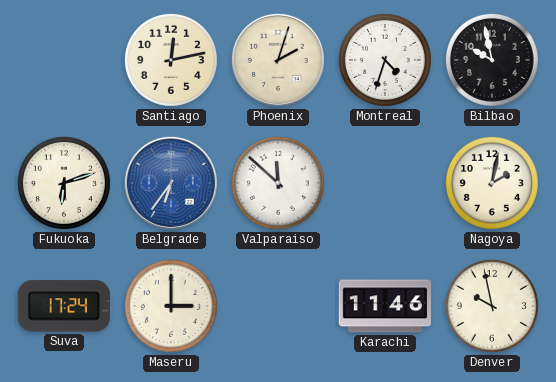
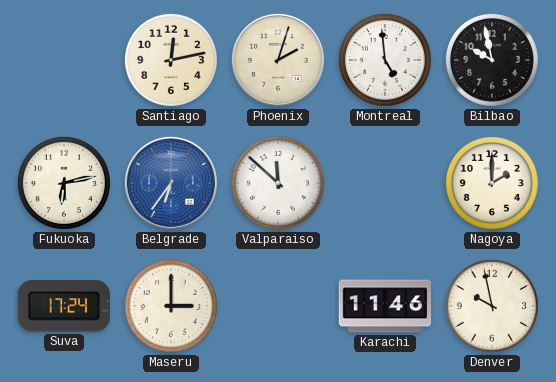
Montreal: 4:33 -> 4:59 (385, 60)
Fukuoka: 6:12 -> 6:13 (64, 183)
Nagoya: 2:02 -> 2:00 (492, 183)
